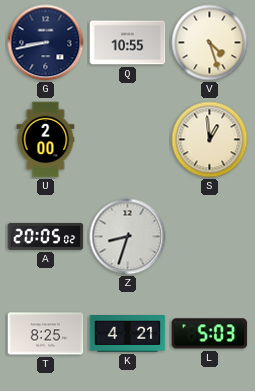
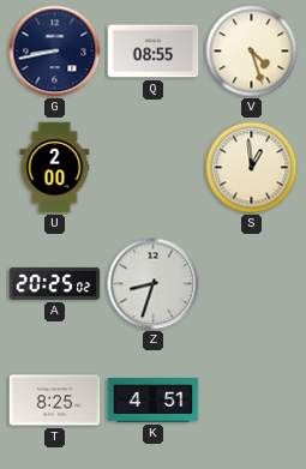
Q: 10:55 -> 08:55 (154, 52)
A: 20:05 -> 20:25 (55, 283)
K: 4:21 -> 4:51 (154, 401)
L: 5:03 -> none (210, 334)
